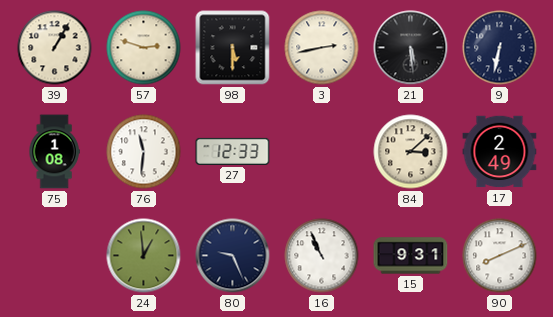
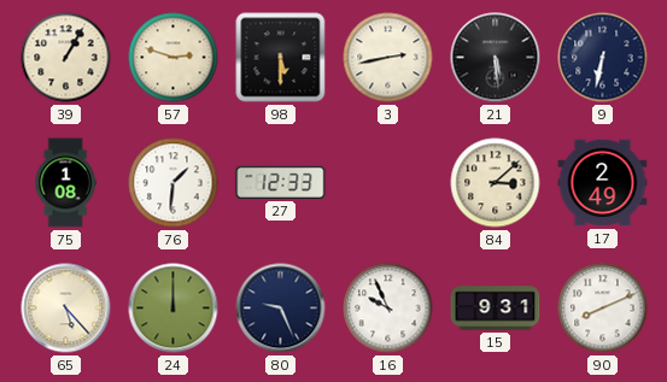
76: 11:31 -> 1:31 (174, 183)
65: none -> 5:23 (66, 308)
24: 12:59 -> 12:00 (174, 308)
16: 10:56 -> 9:56 (388, 308)
